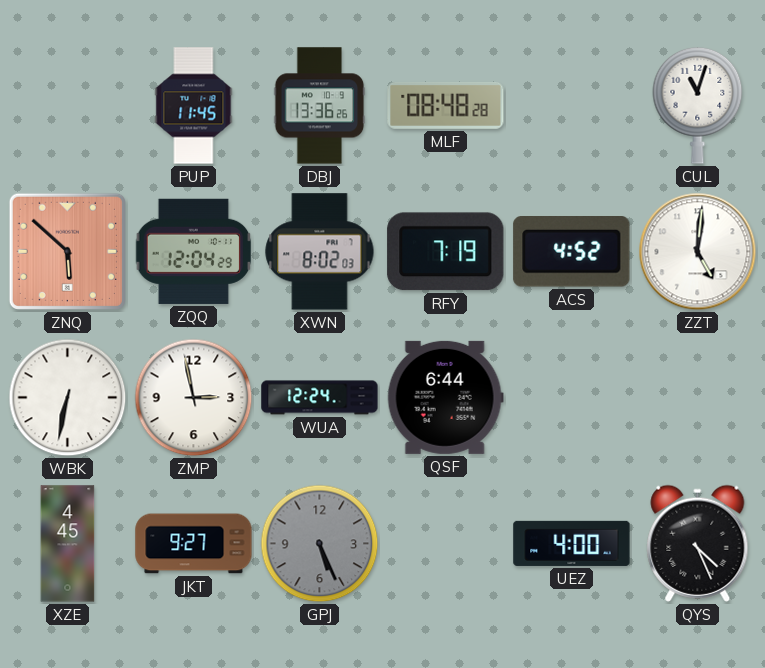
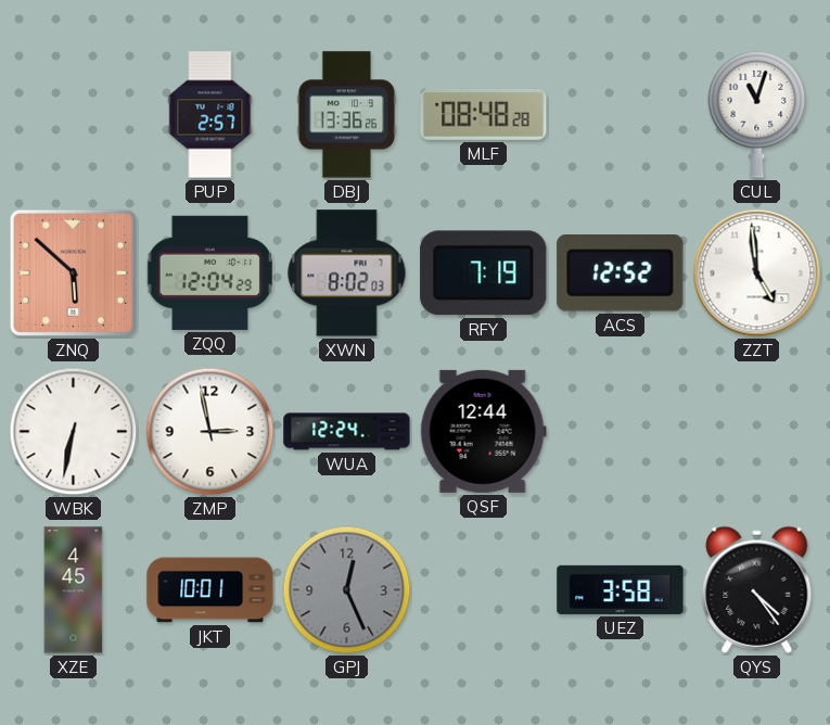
PUP: 11:45 -> 2:57 (210, 115)
ACS: 4:52 -> 12:52 (621, 274)
ZZT: 5:01 -> 4:59 (757, 274)
QSF: 6:44 -> 12:44 (483, 431)
JKT: 9:27 -> 10:01 (210, 590)
GPJ: 5:26 -> 12:26 (347, 590)
UEZ: 4:00 -> 3:58 (621, 589)
QYS: 4:26 -> 4:24 (757, 589)
